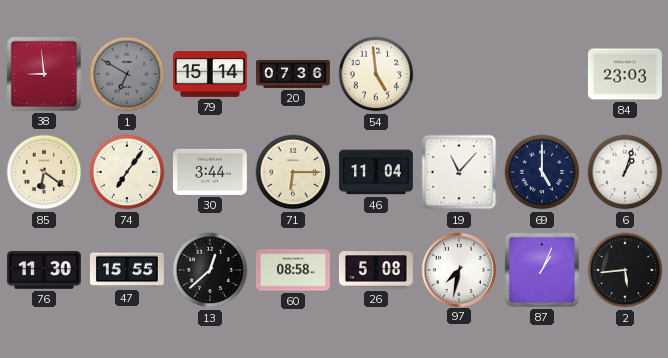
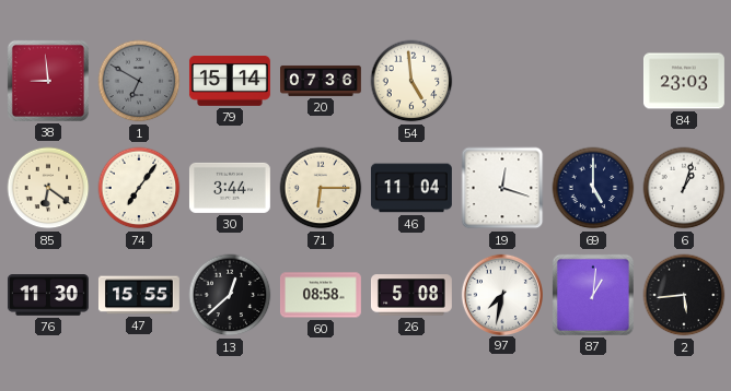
19: 11:07 -> 12:18 (502, 188)
87: 1:04 -> 1:01 (593, 295)
